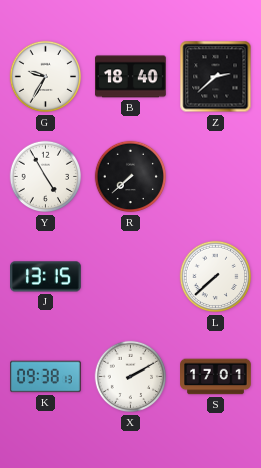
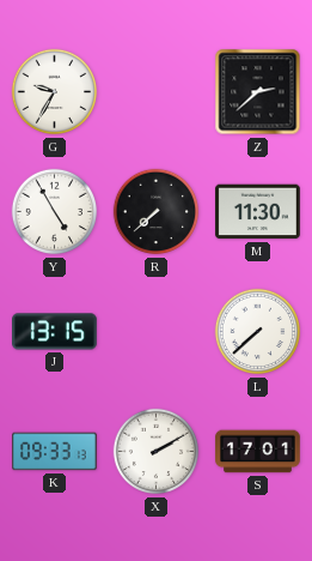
B: 18:40 -> none (131, 77)
M: none -> 11:30 (258, 212)
K: 09:38 -> 09:33 (55, 452)
